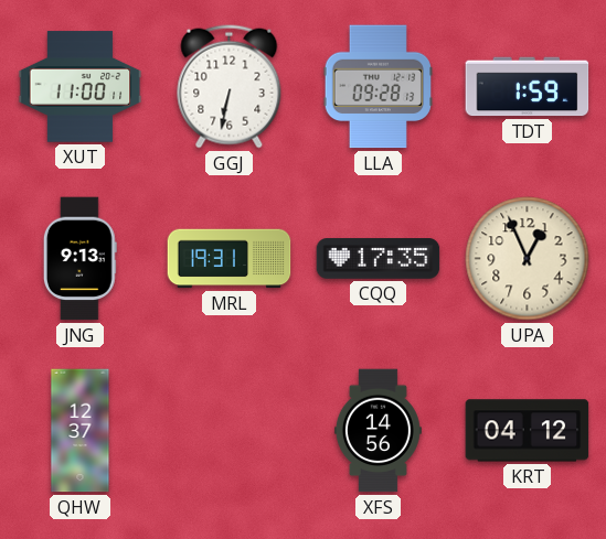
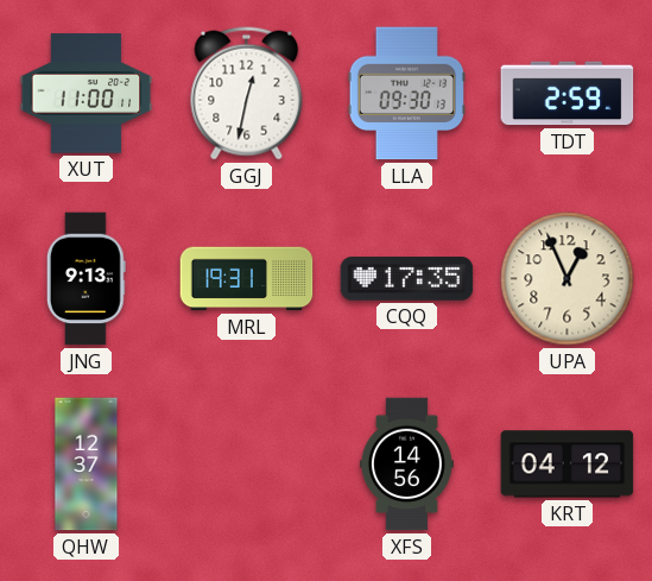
GGJ: 6:32 -> 12:32 (247, 94)
LLA: 09:28 -> 09:30 (406, 94)
TDT: 1:59 -> 2:59 (568, 94)
